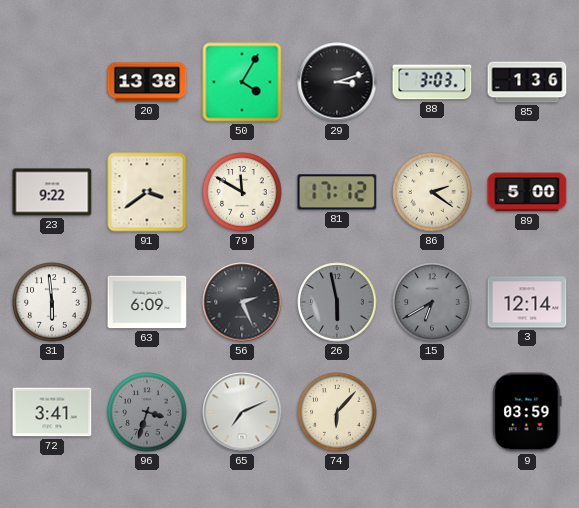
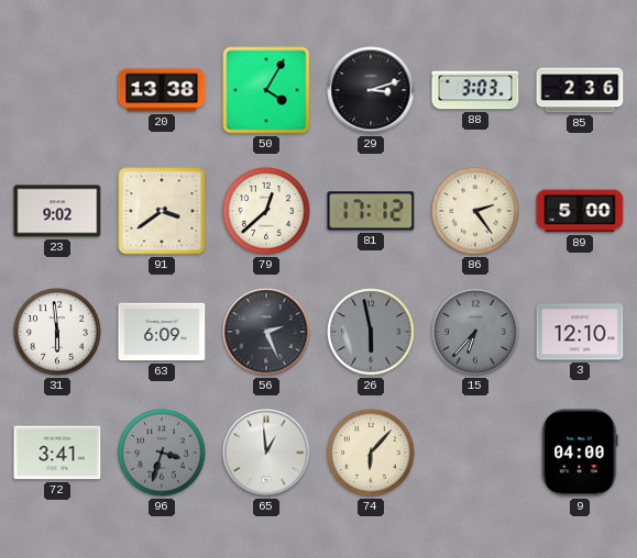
85: 1:36 -> 2:36 (580, 90)
23: 9:22 -> 9:02 (57, 211)
79: 11:50 -> 12:38 (266, 211)
86: 2:21 -> 2:24 (475, 211)
15: 6:40 -> 6:37 (475, 332)
3: 12:14 -> 12:10 (580, 332)
65: 7:11 -> 12:59 (266, 453)
9: 03:59 -> 04:00 (580, 453)
